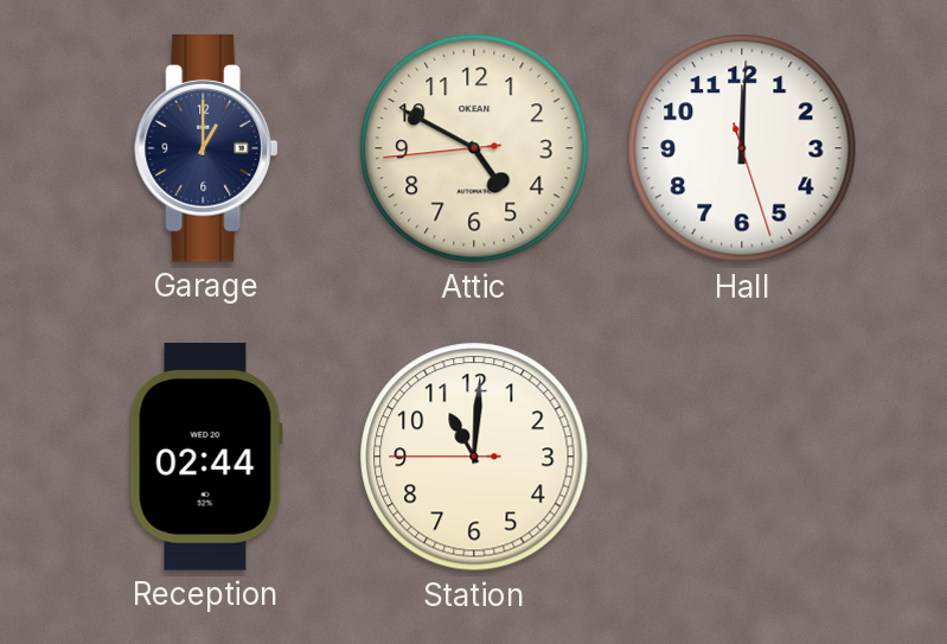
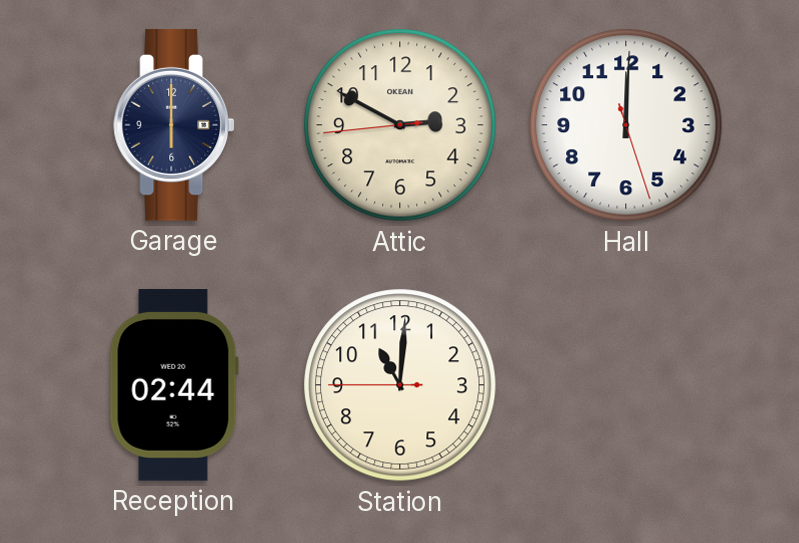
Garage: 1:00 -> 6:00 (174, 125)
Attic: 4:49 -> 2:49 (400, 125)
